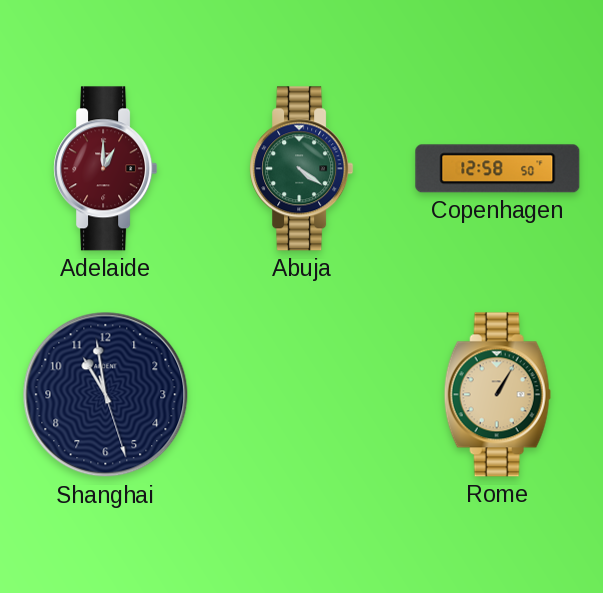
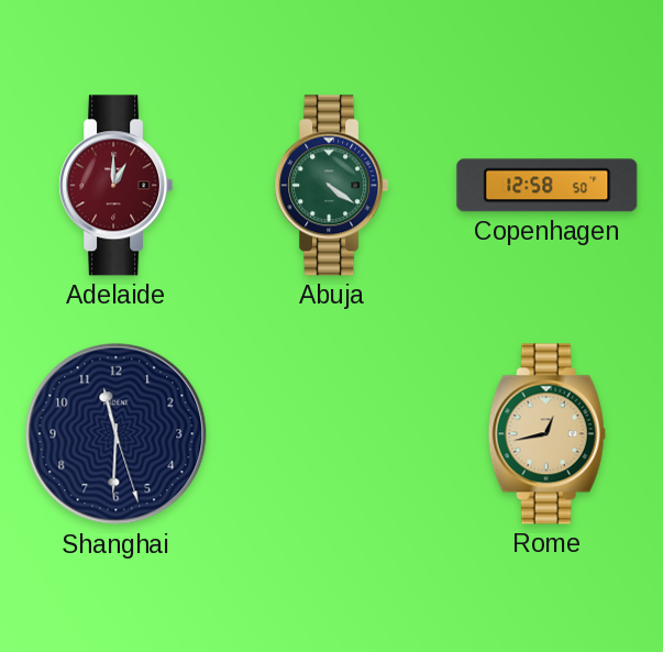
Shanghai: 10:58 -> 11:30 (117, 434)
Rome: 1:05 -> 12:43 (546, 434)
